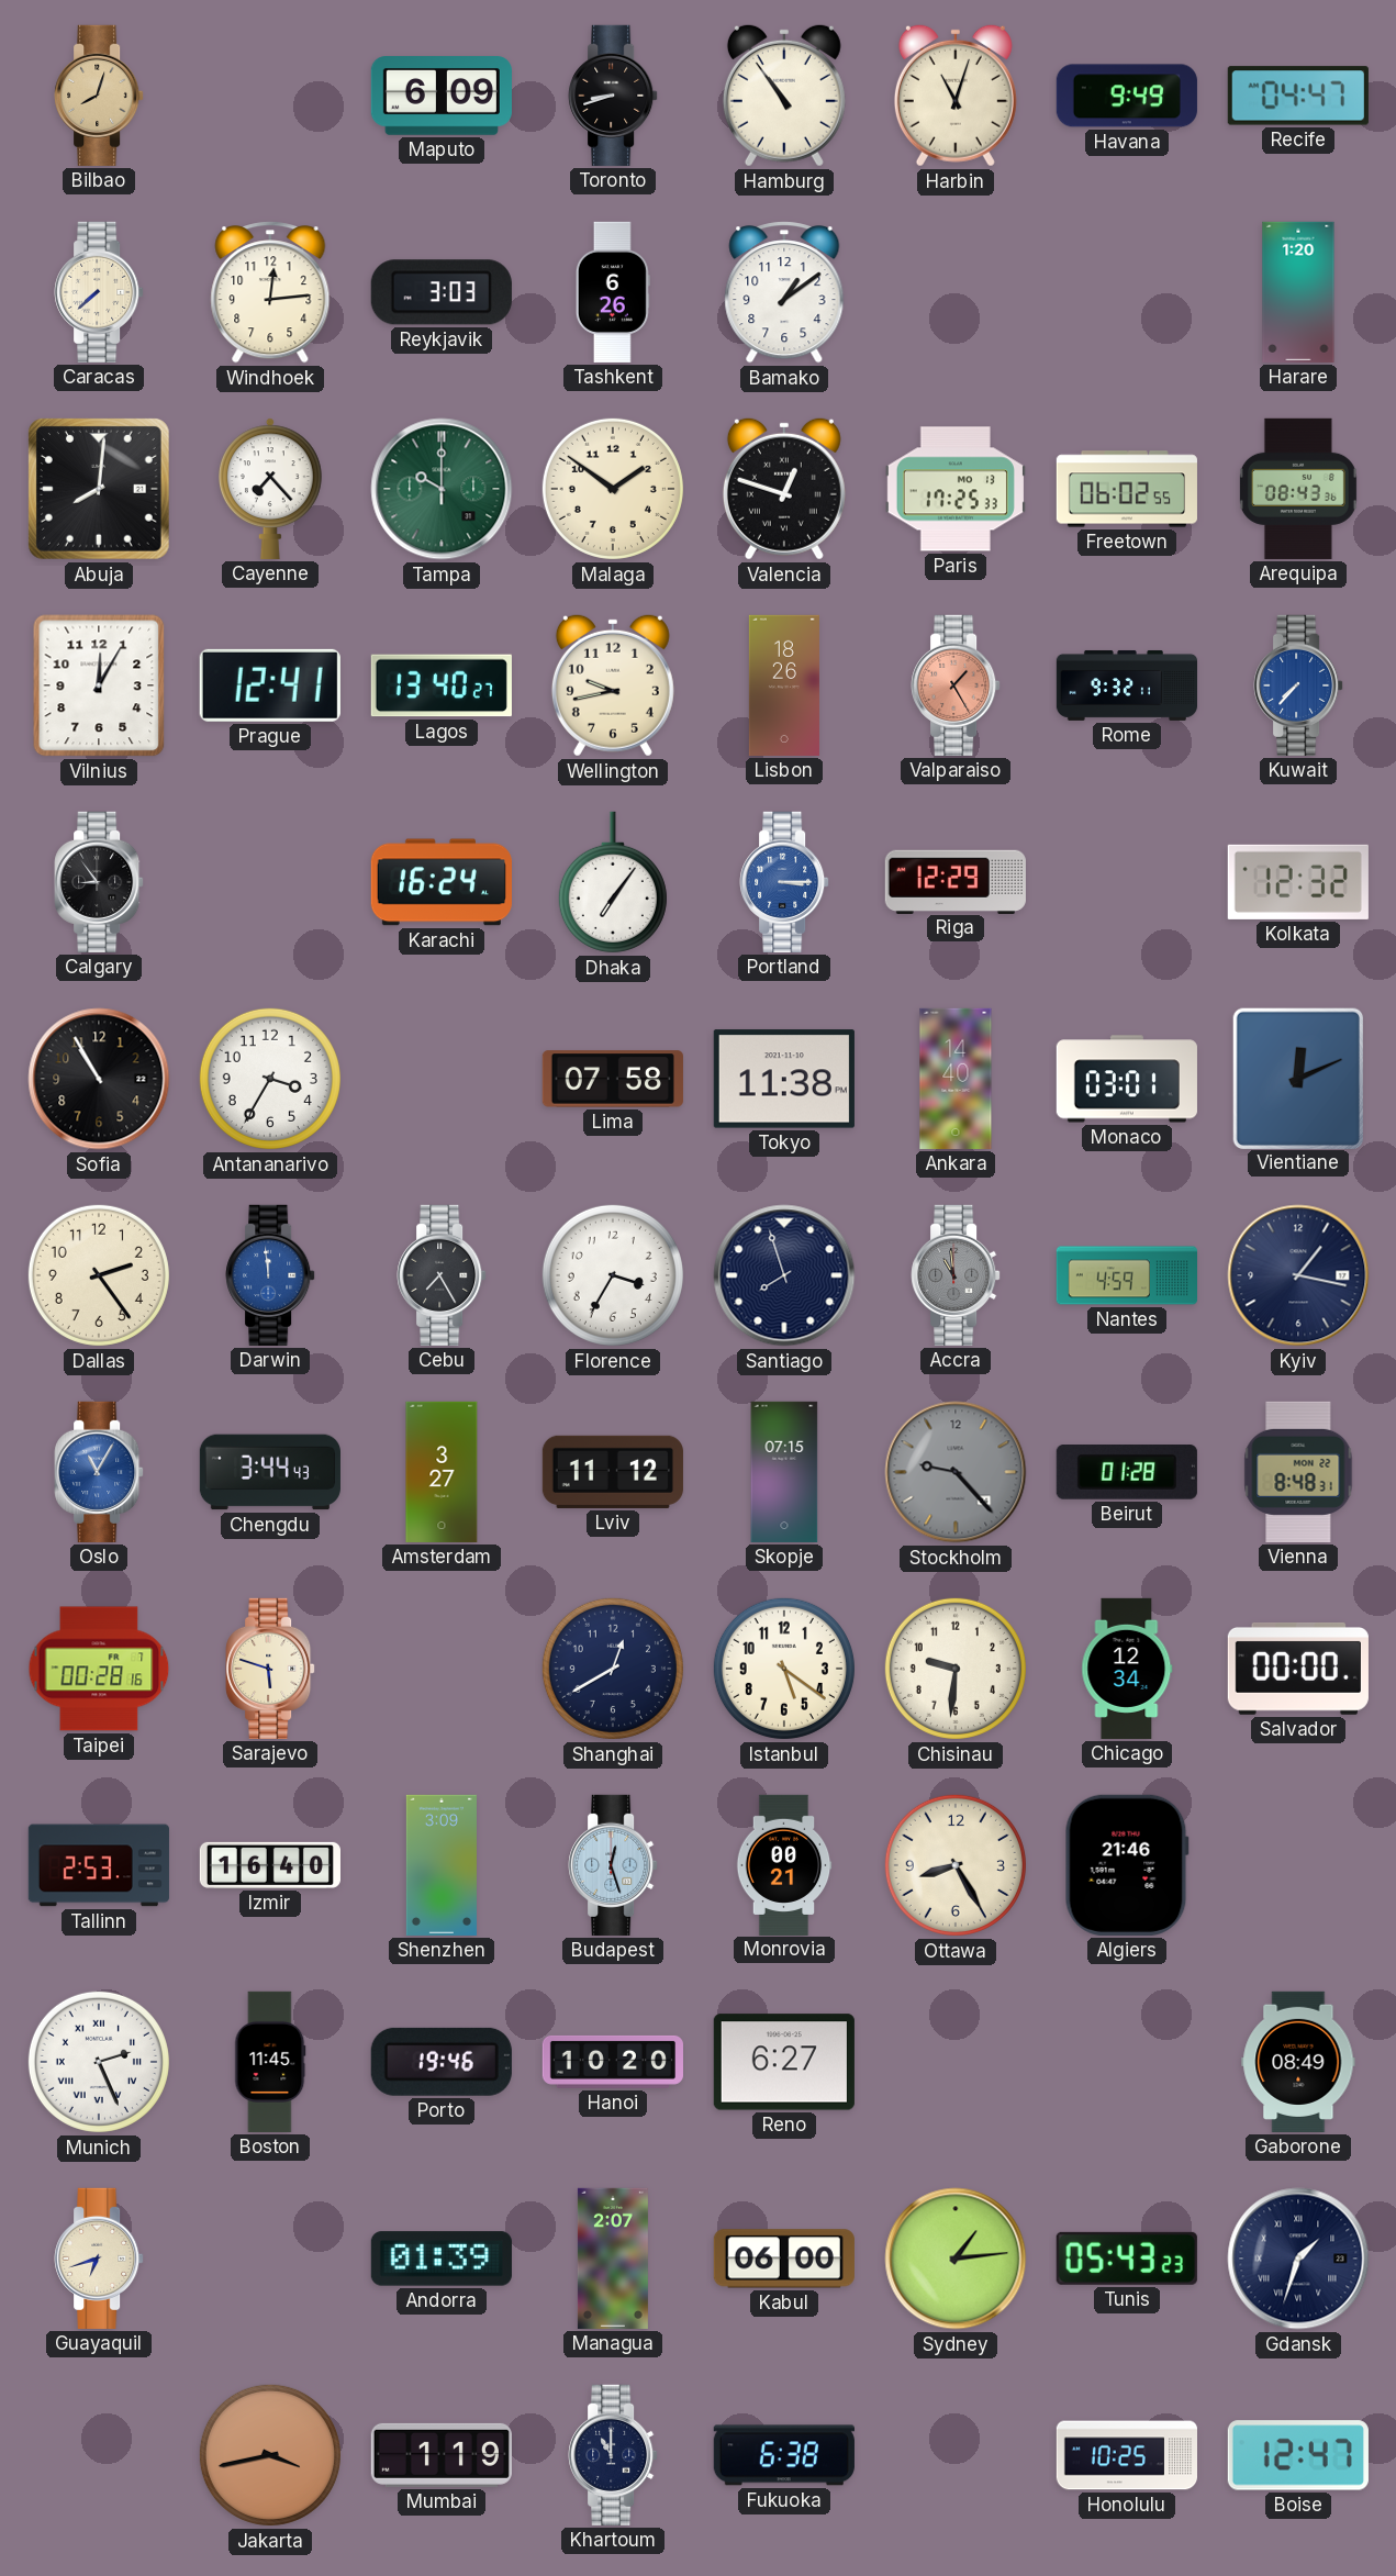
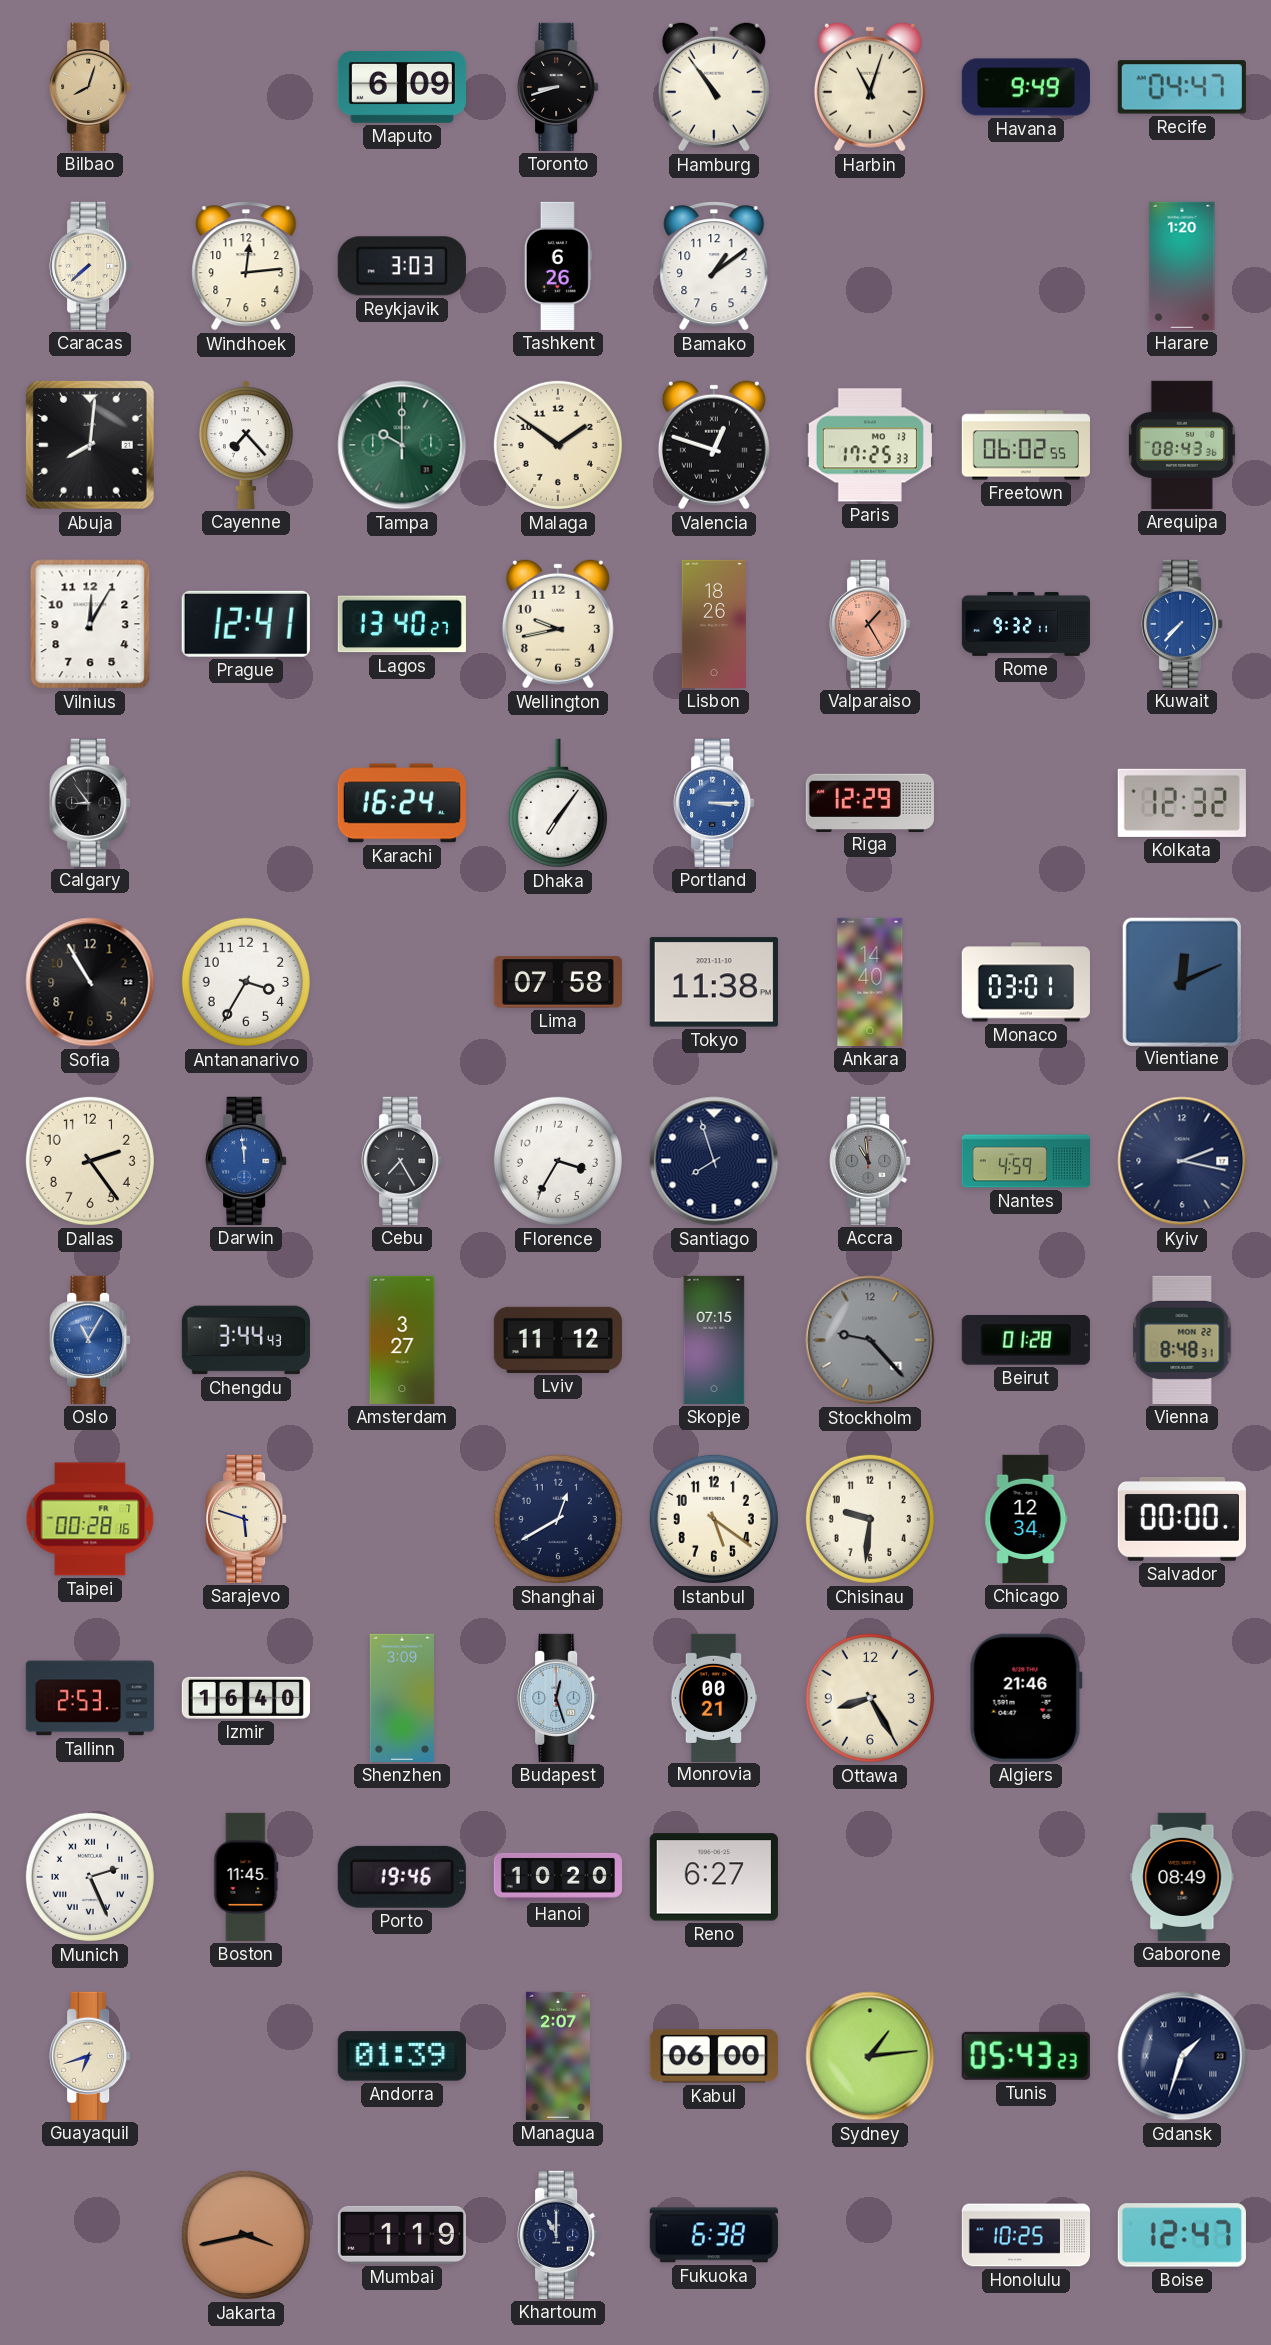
Kyiv: 1:17 -> 2:17 (1182, 1161)
